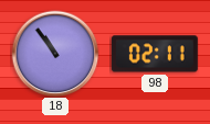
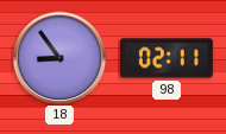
18: 10:54 -> 8:54 (59, 58)
